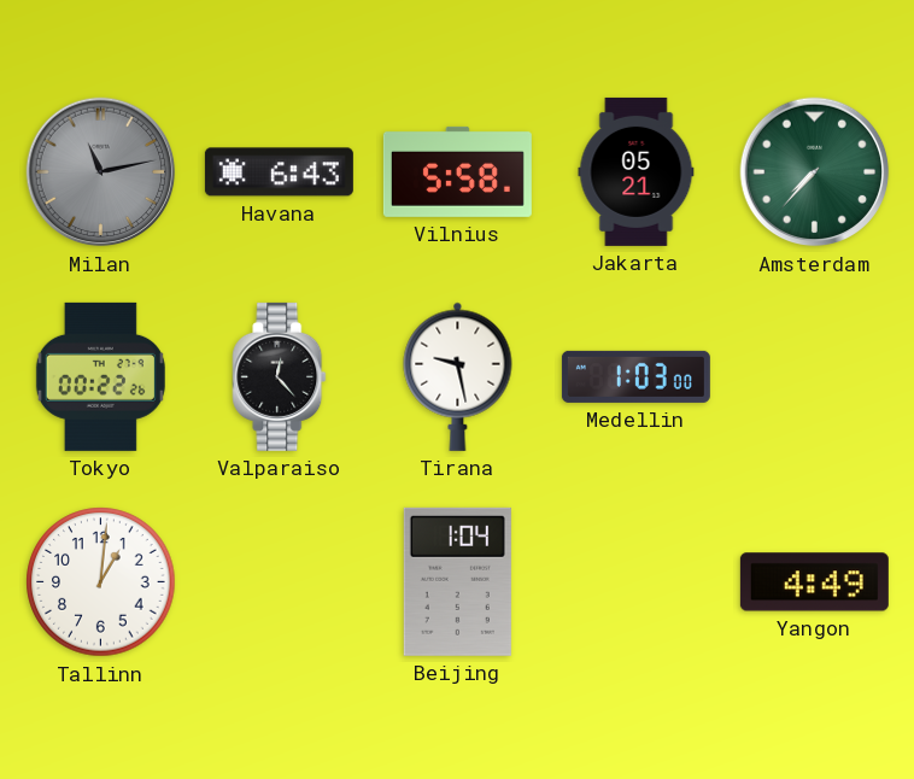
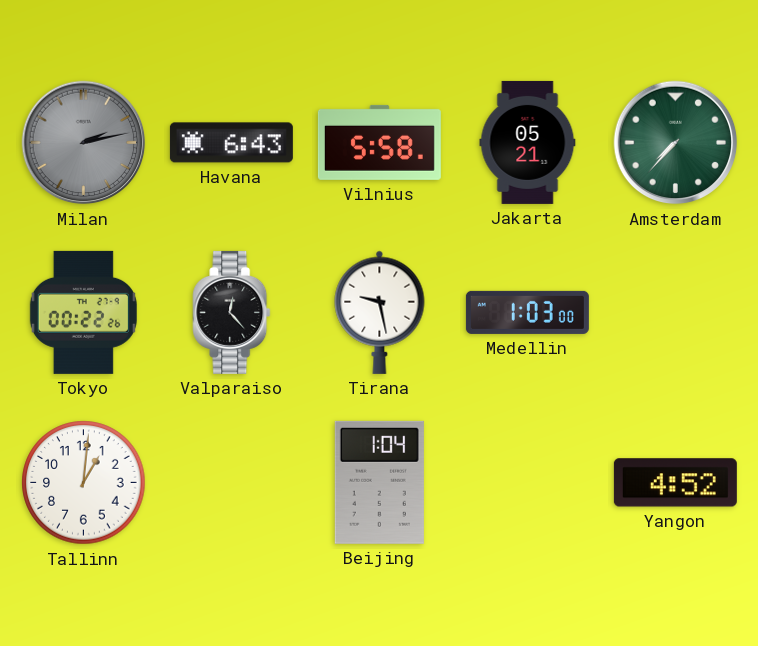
Milan: 11:13 -> 2:13 (84, 143)
Yangon: 4:49 -> 4:52 (675, 483)
